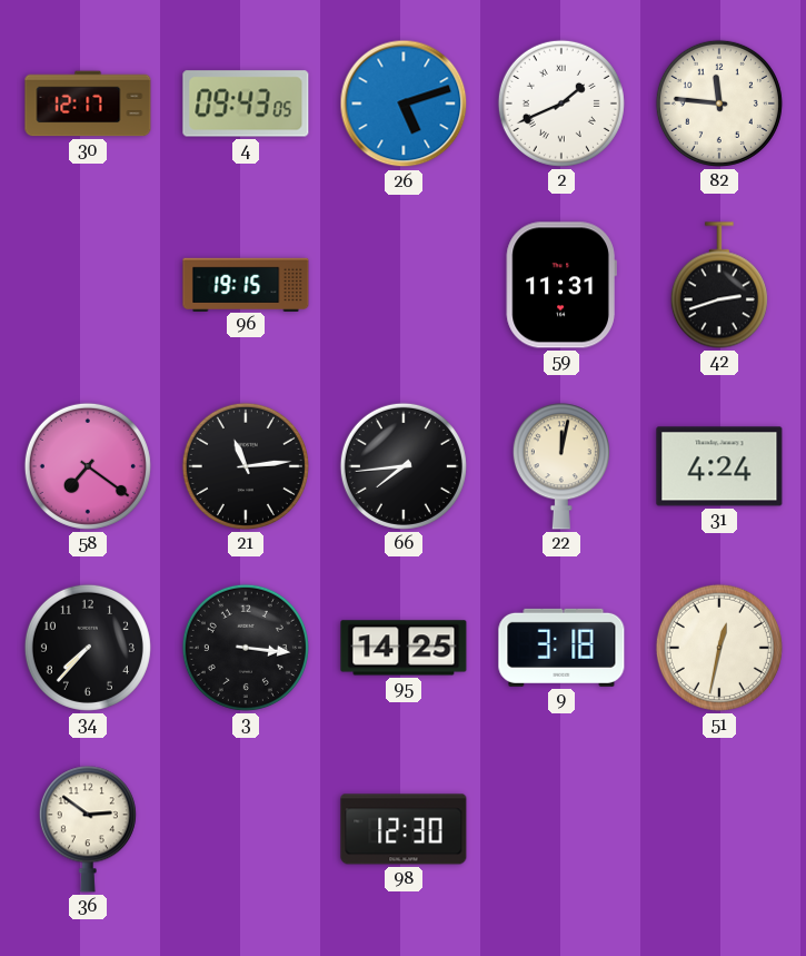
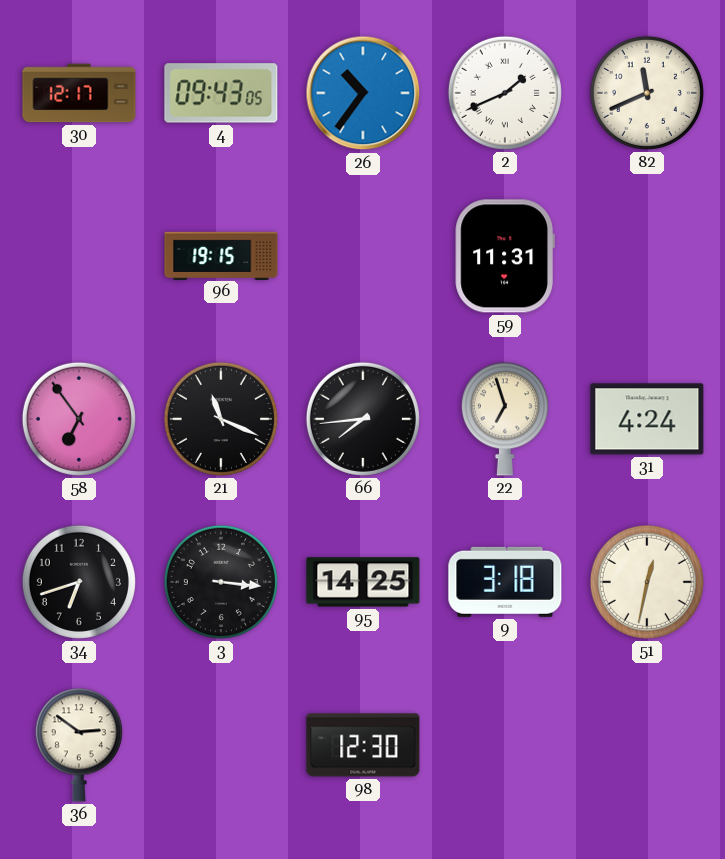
26: 5:12 -> 10:36 (363, 93)
82: 11:46 -> 11:41 (647, 93)
42: 2:42 -> none (719, 285)
58: 7:21 -> 6:54 (79, 419)
21: 11:14 -> 11:19 (221, 419)
22: 12:02 -> 6:57 (505, 419)
34: 7:37 -> 6:42 (79, 582)
